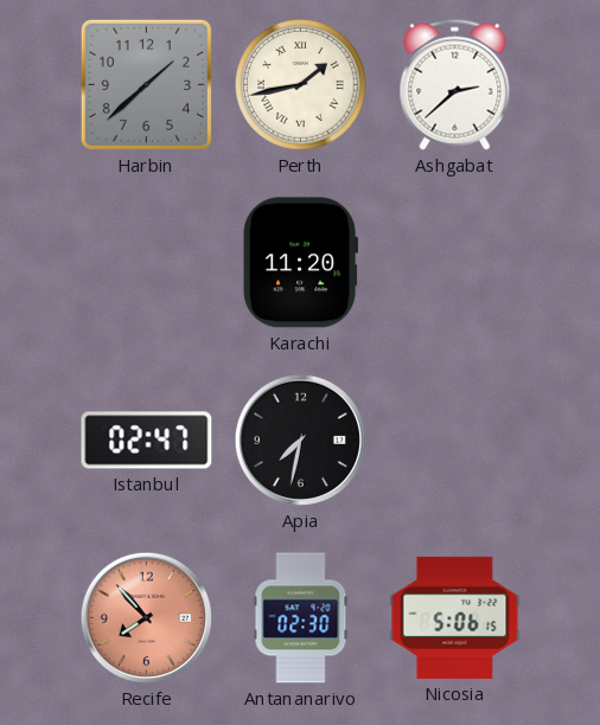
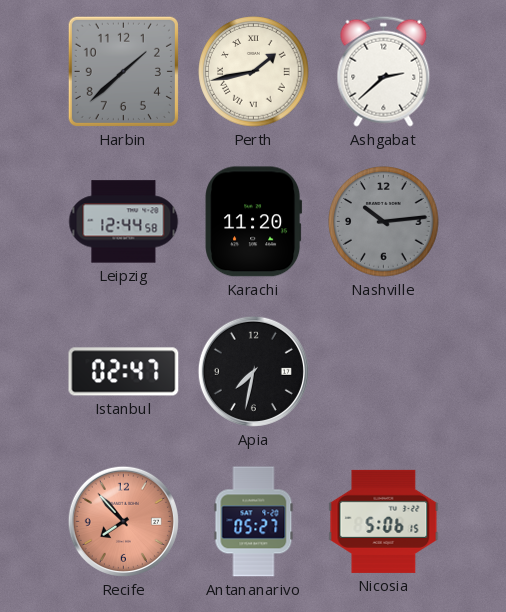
Leipzig: none -> 12:44 (124, 222)
Nashville: none -> 10:14 (384, 222)
Antananarivo: 02:30 -> 05:27 (254, 522)
